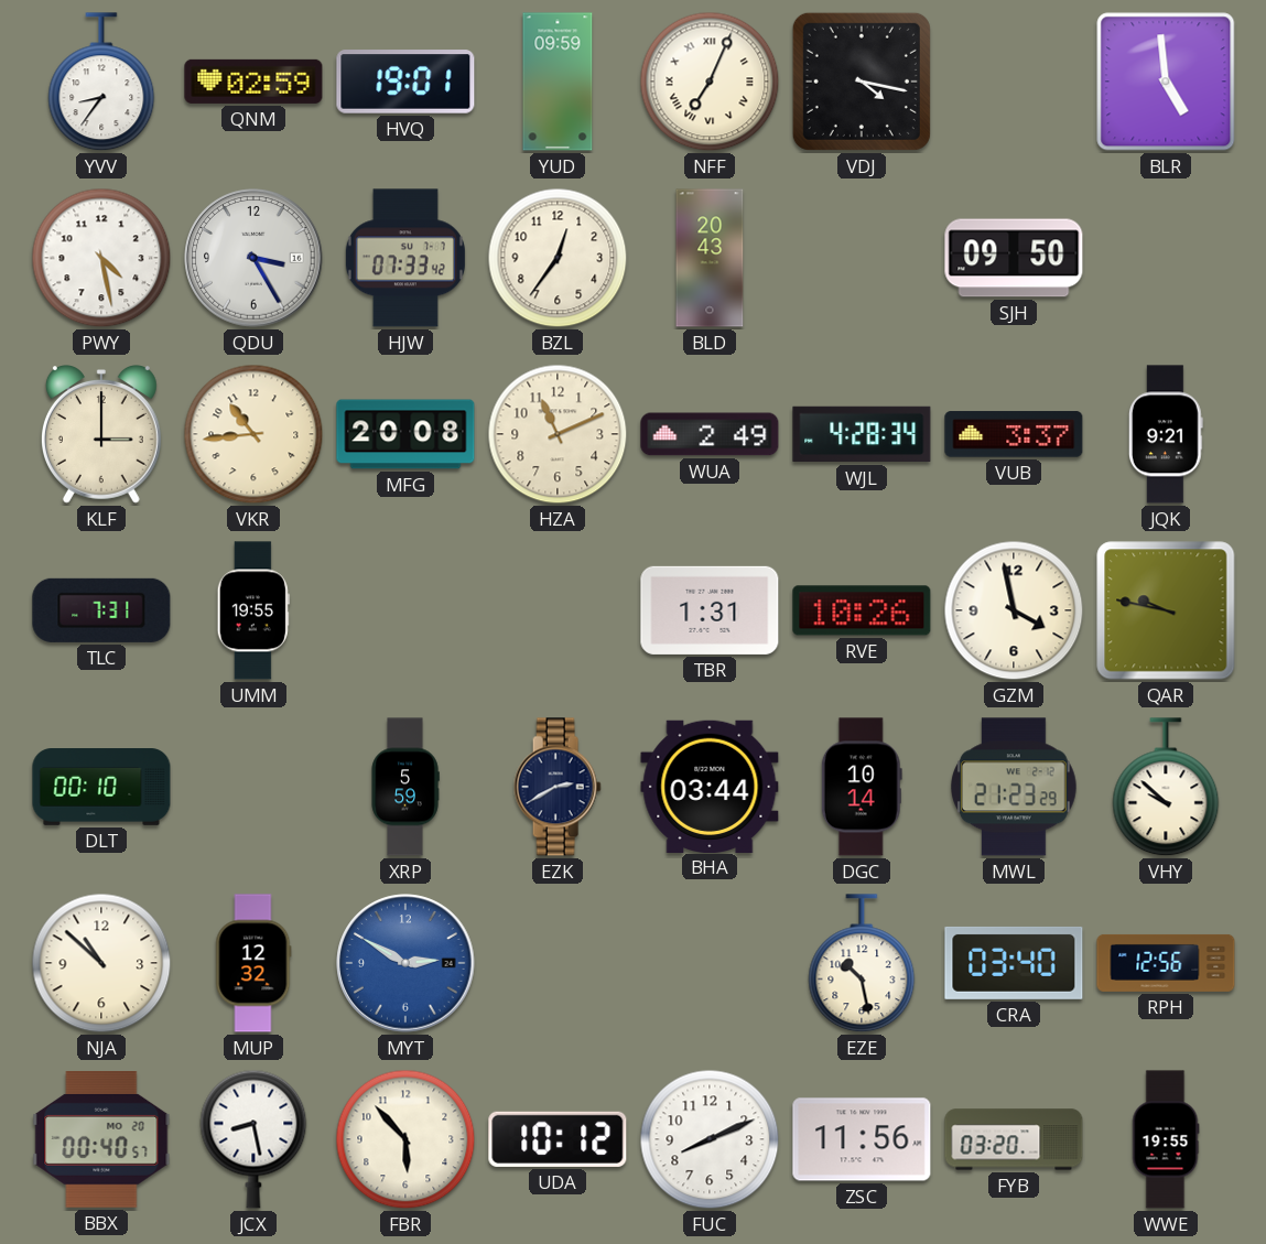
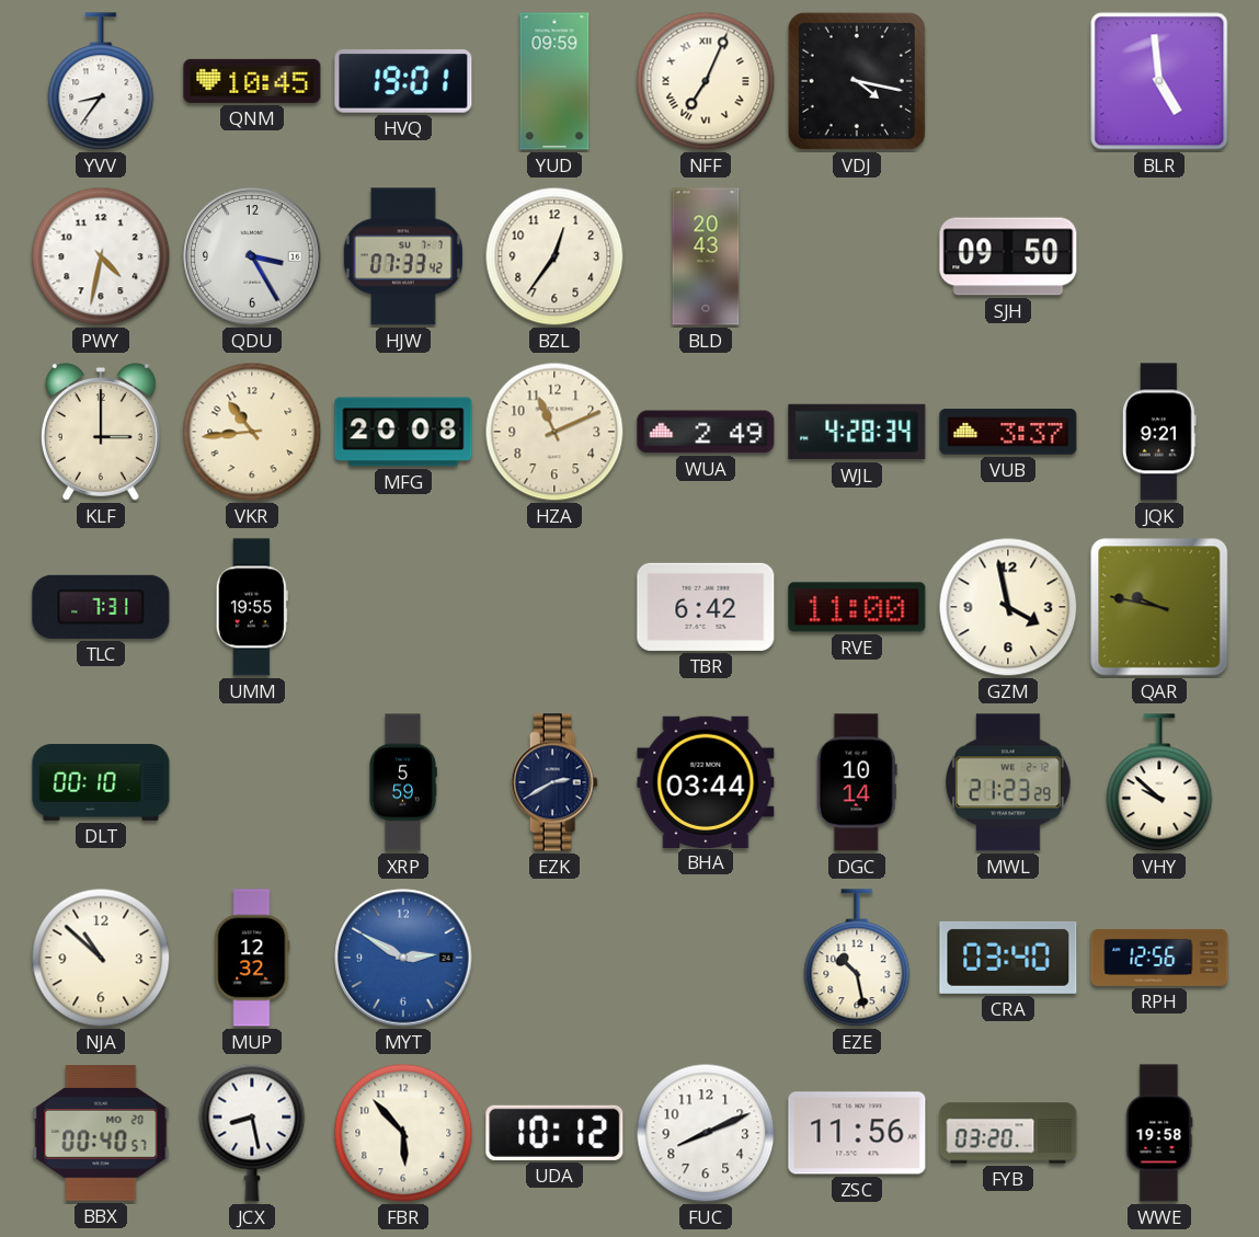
QNM: 02:59 -> 10:45 (252, 81)
PWY: 4:28 -> 4:32 (101, 256)
TBR: 1:31 -> 6:42 (706, 607)
RVE: 10:26 -> 11:00 (857, 607)
WWE: 19:55 -> 19:58 (1159, 1133)
